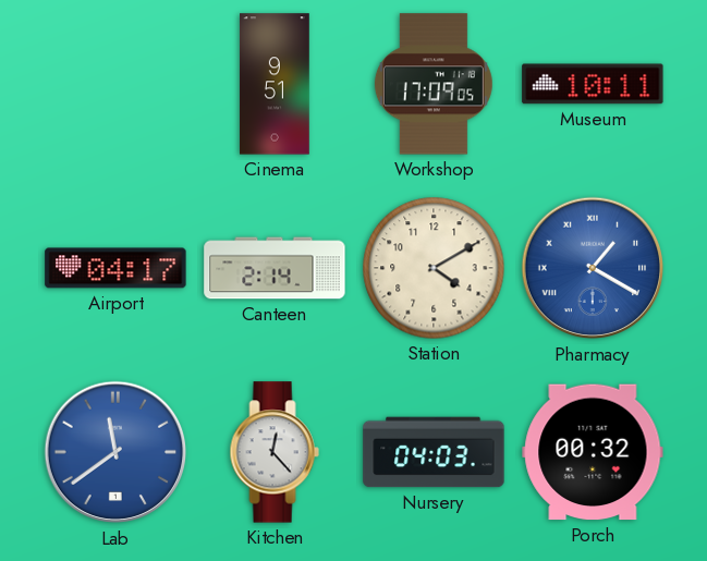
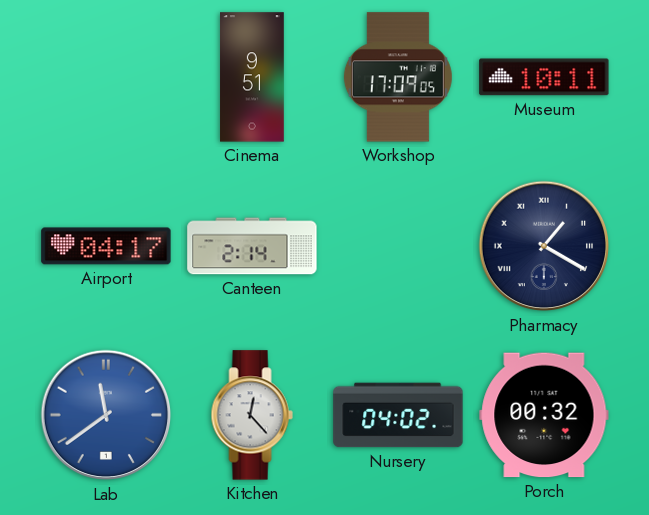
Station: 4:10 -> none (434, 268)
Pharmacy dial: blue -> navy (544, 246)
Nursery: 04:03 -> 04:02 (398, 415)
